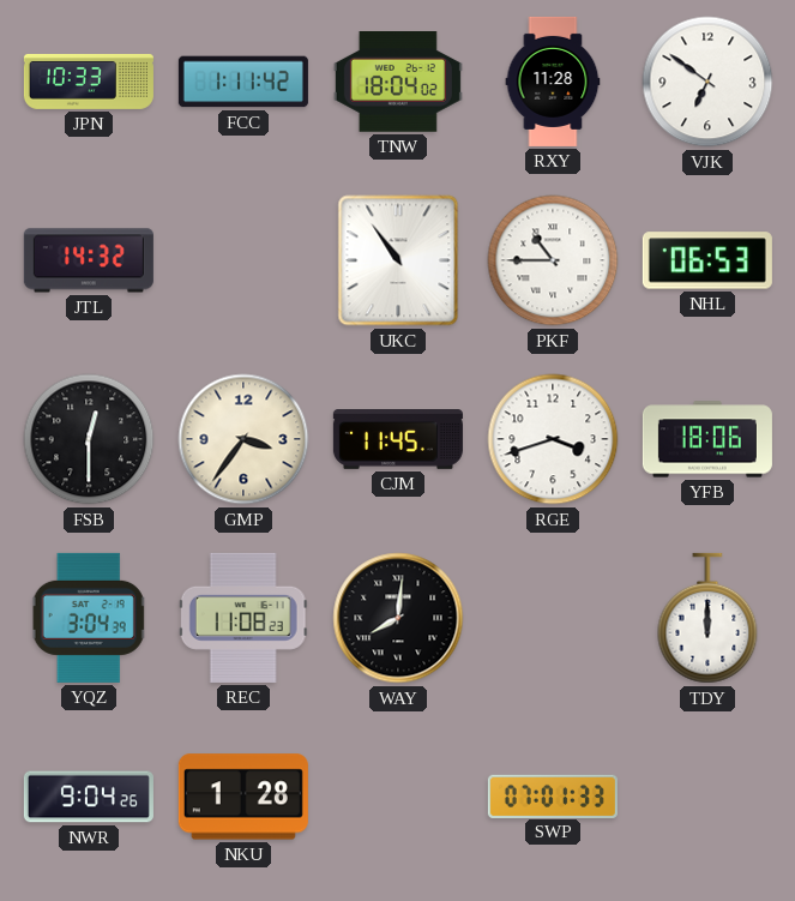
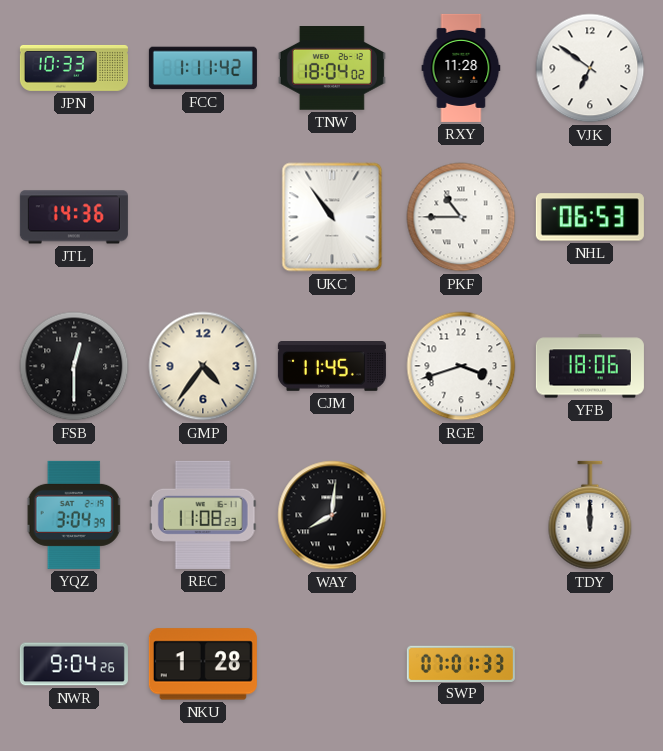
JTL: 14:32 -> 14:36 (74, 217)
GMP: 3:36 -> 4:36 (203, 366)
